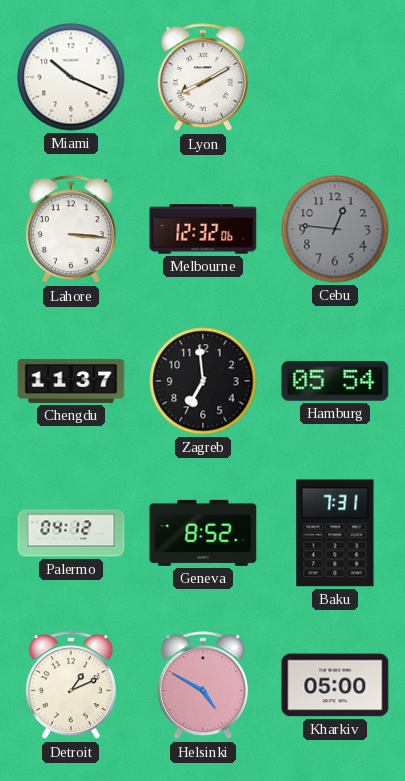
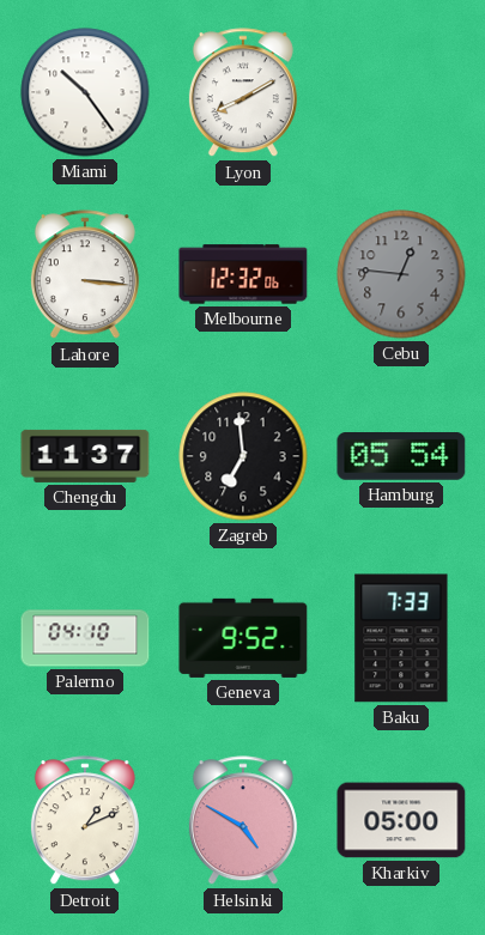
Miami: 10:19 -> 10:24 (85, 92)
Palermo: 04:12 -> 04:10 (85, 638)
Geneva: 8:52 -> 9:52 (243, 638)
Baku: 7:31 -> 7:33 (401, 638)
